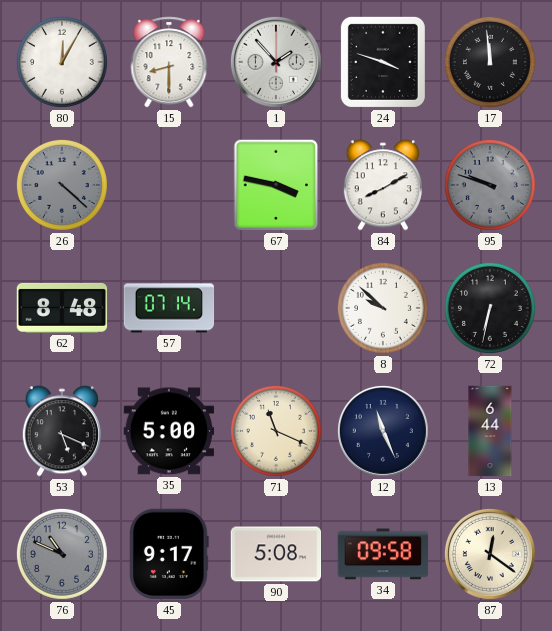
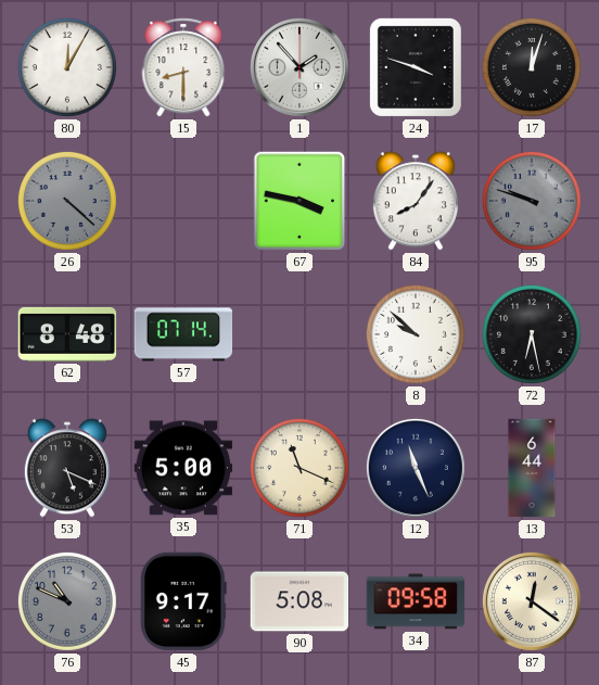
17: 11:59 -> 12:03 (532, 67)
84: 8:10 -> 8:06 (416, 201)
72: 6:32 -> 6:28 (532, 334)
